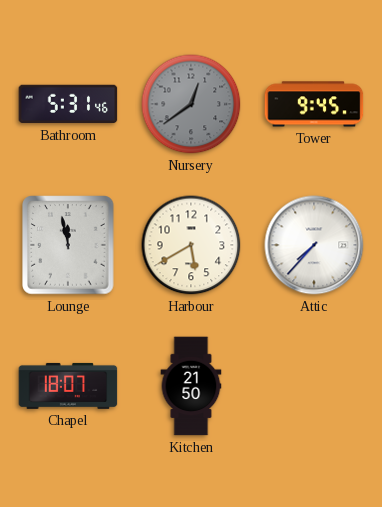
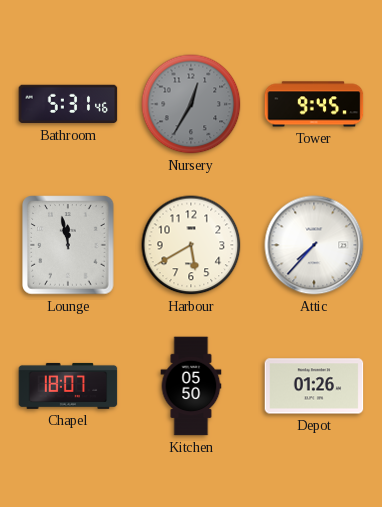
Nursery: 12:39 -> 12:35 (191, 104)
Kitchen: 21:50 -> 05:50 (191, 386)
Depot: none -> 01:26 (314, 386)
